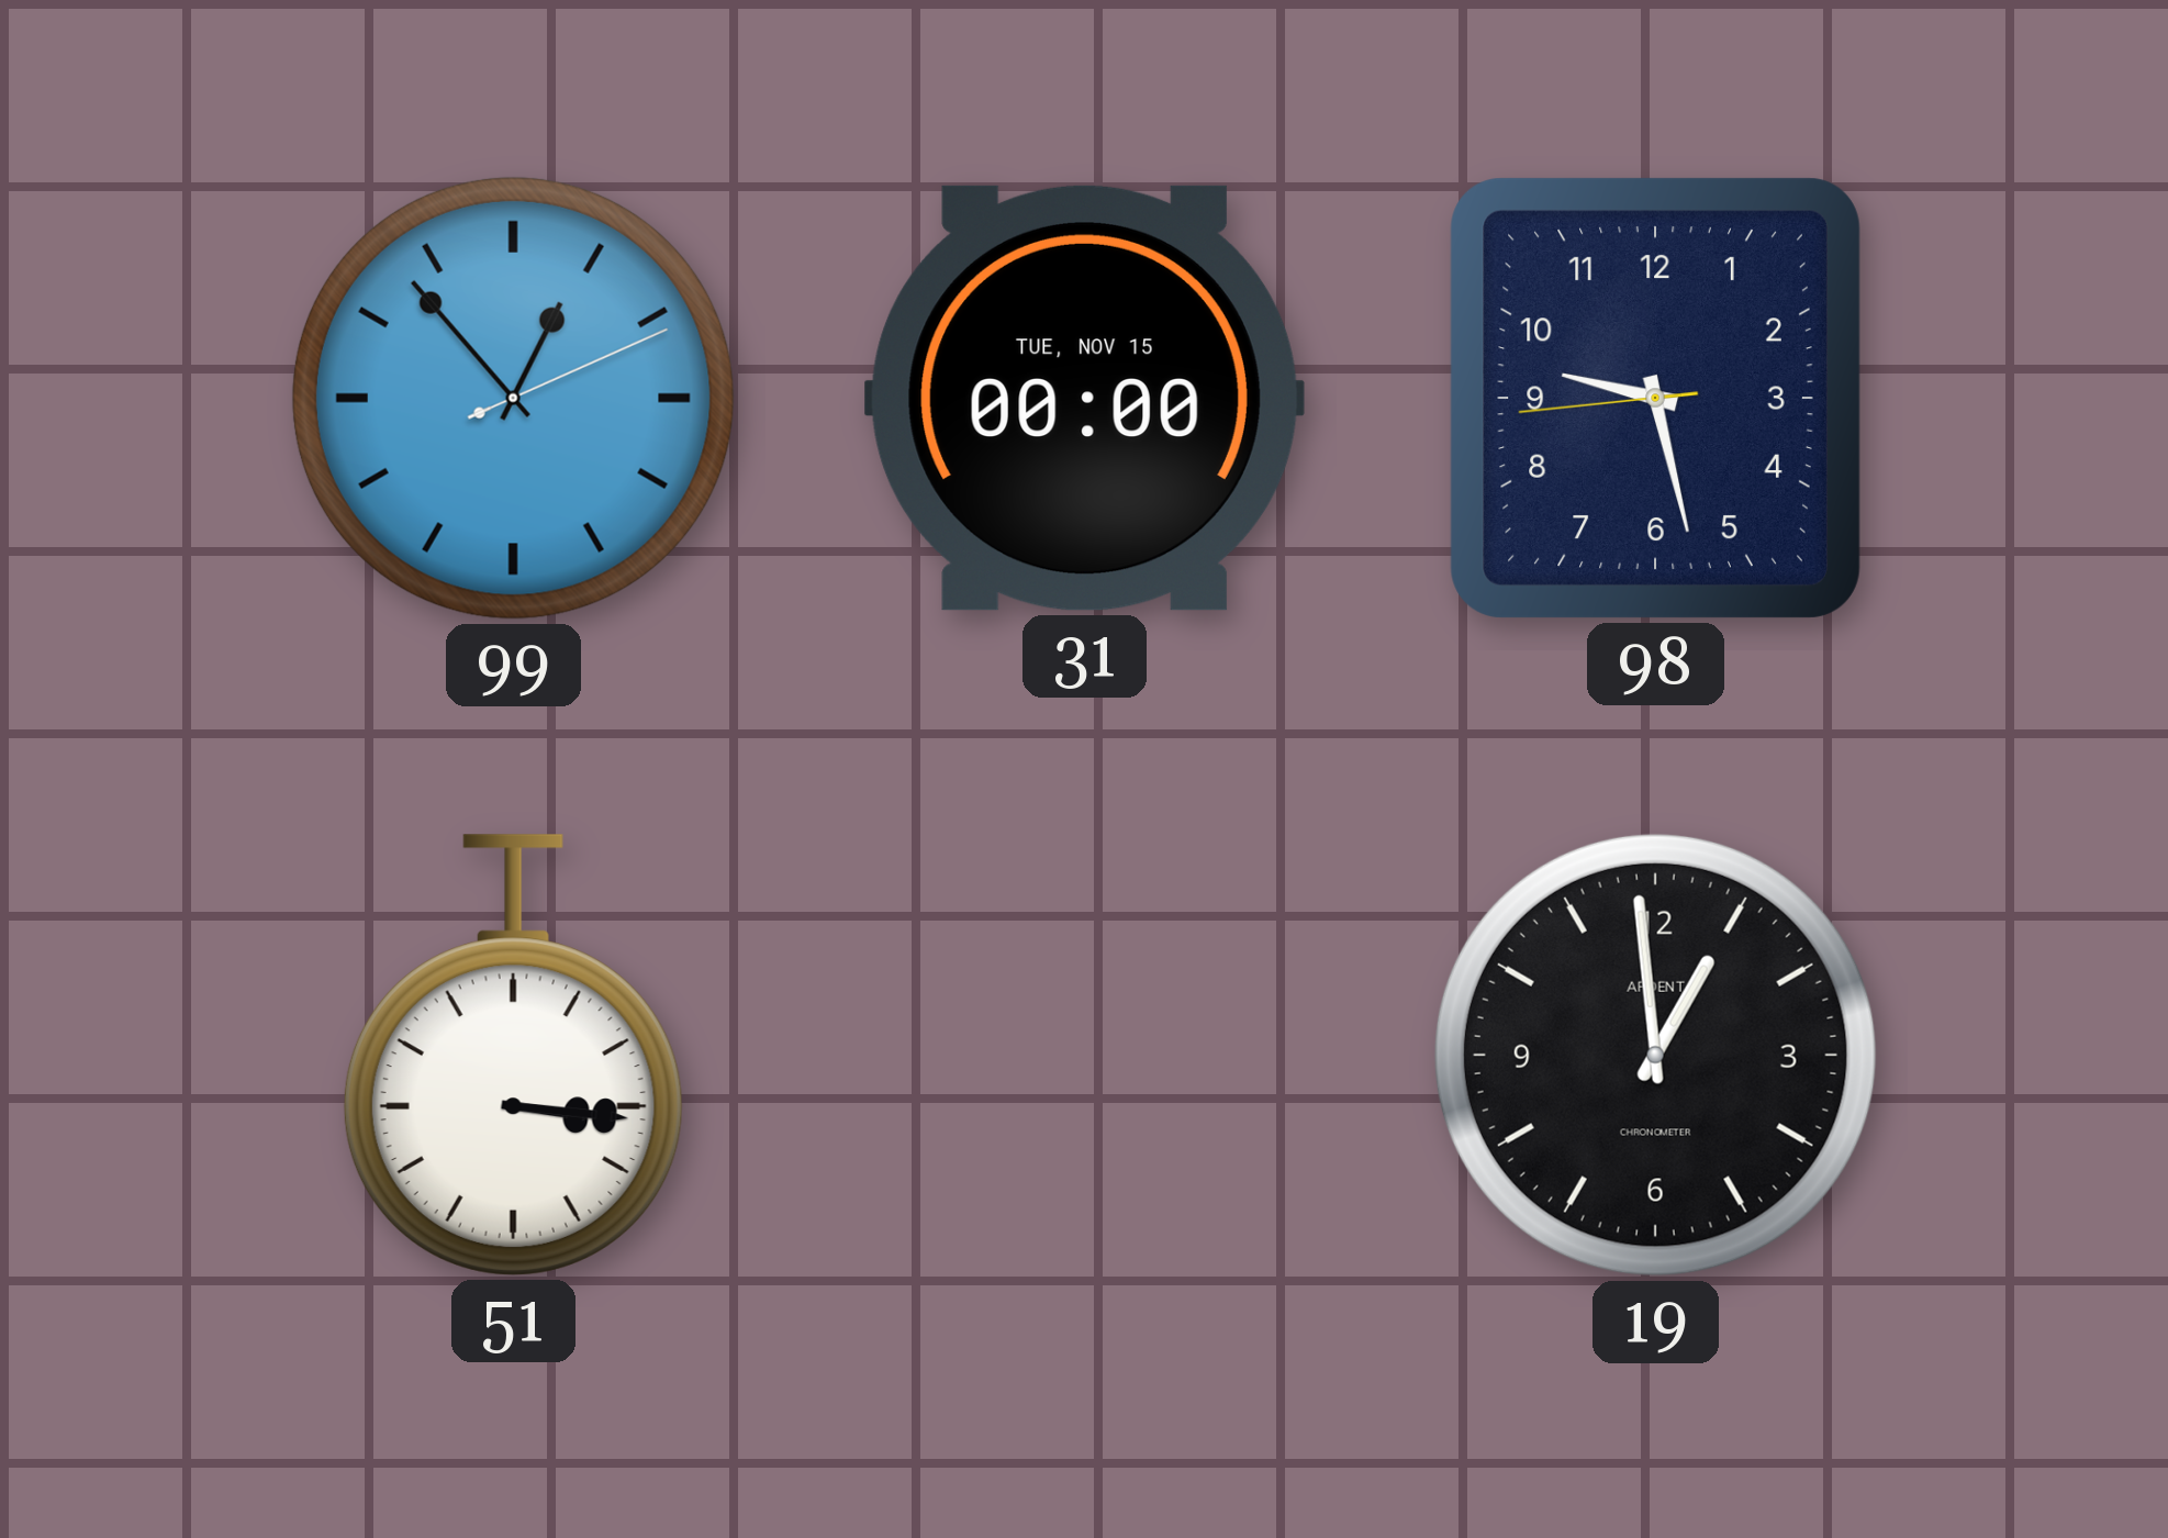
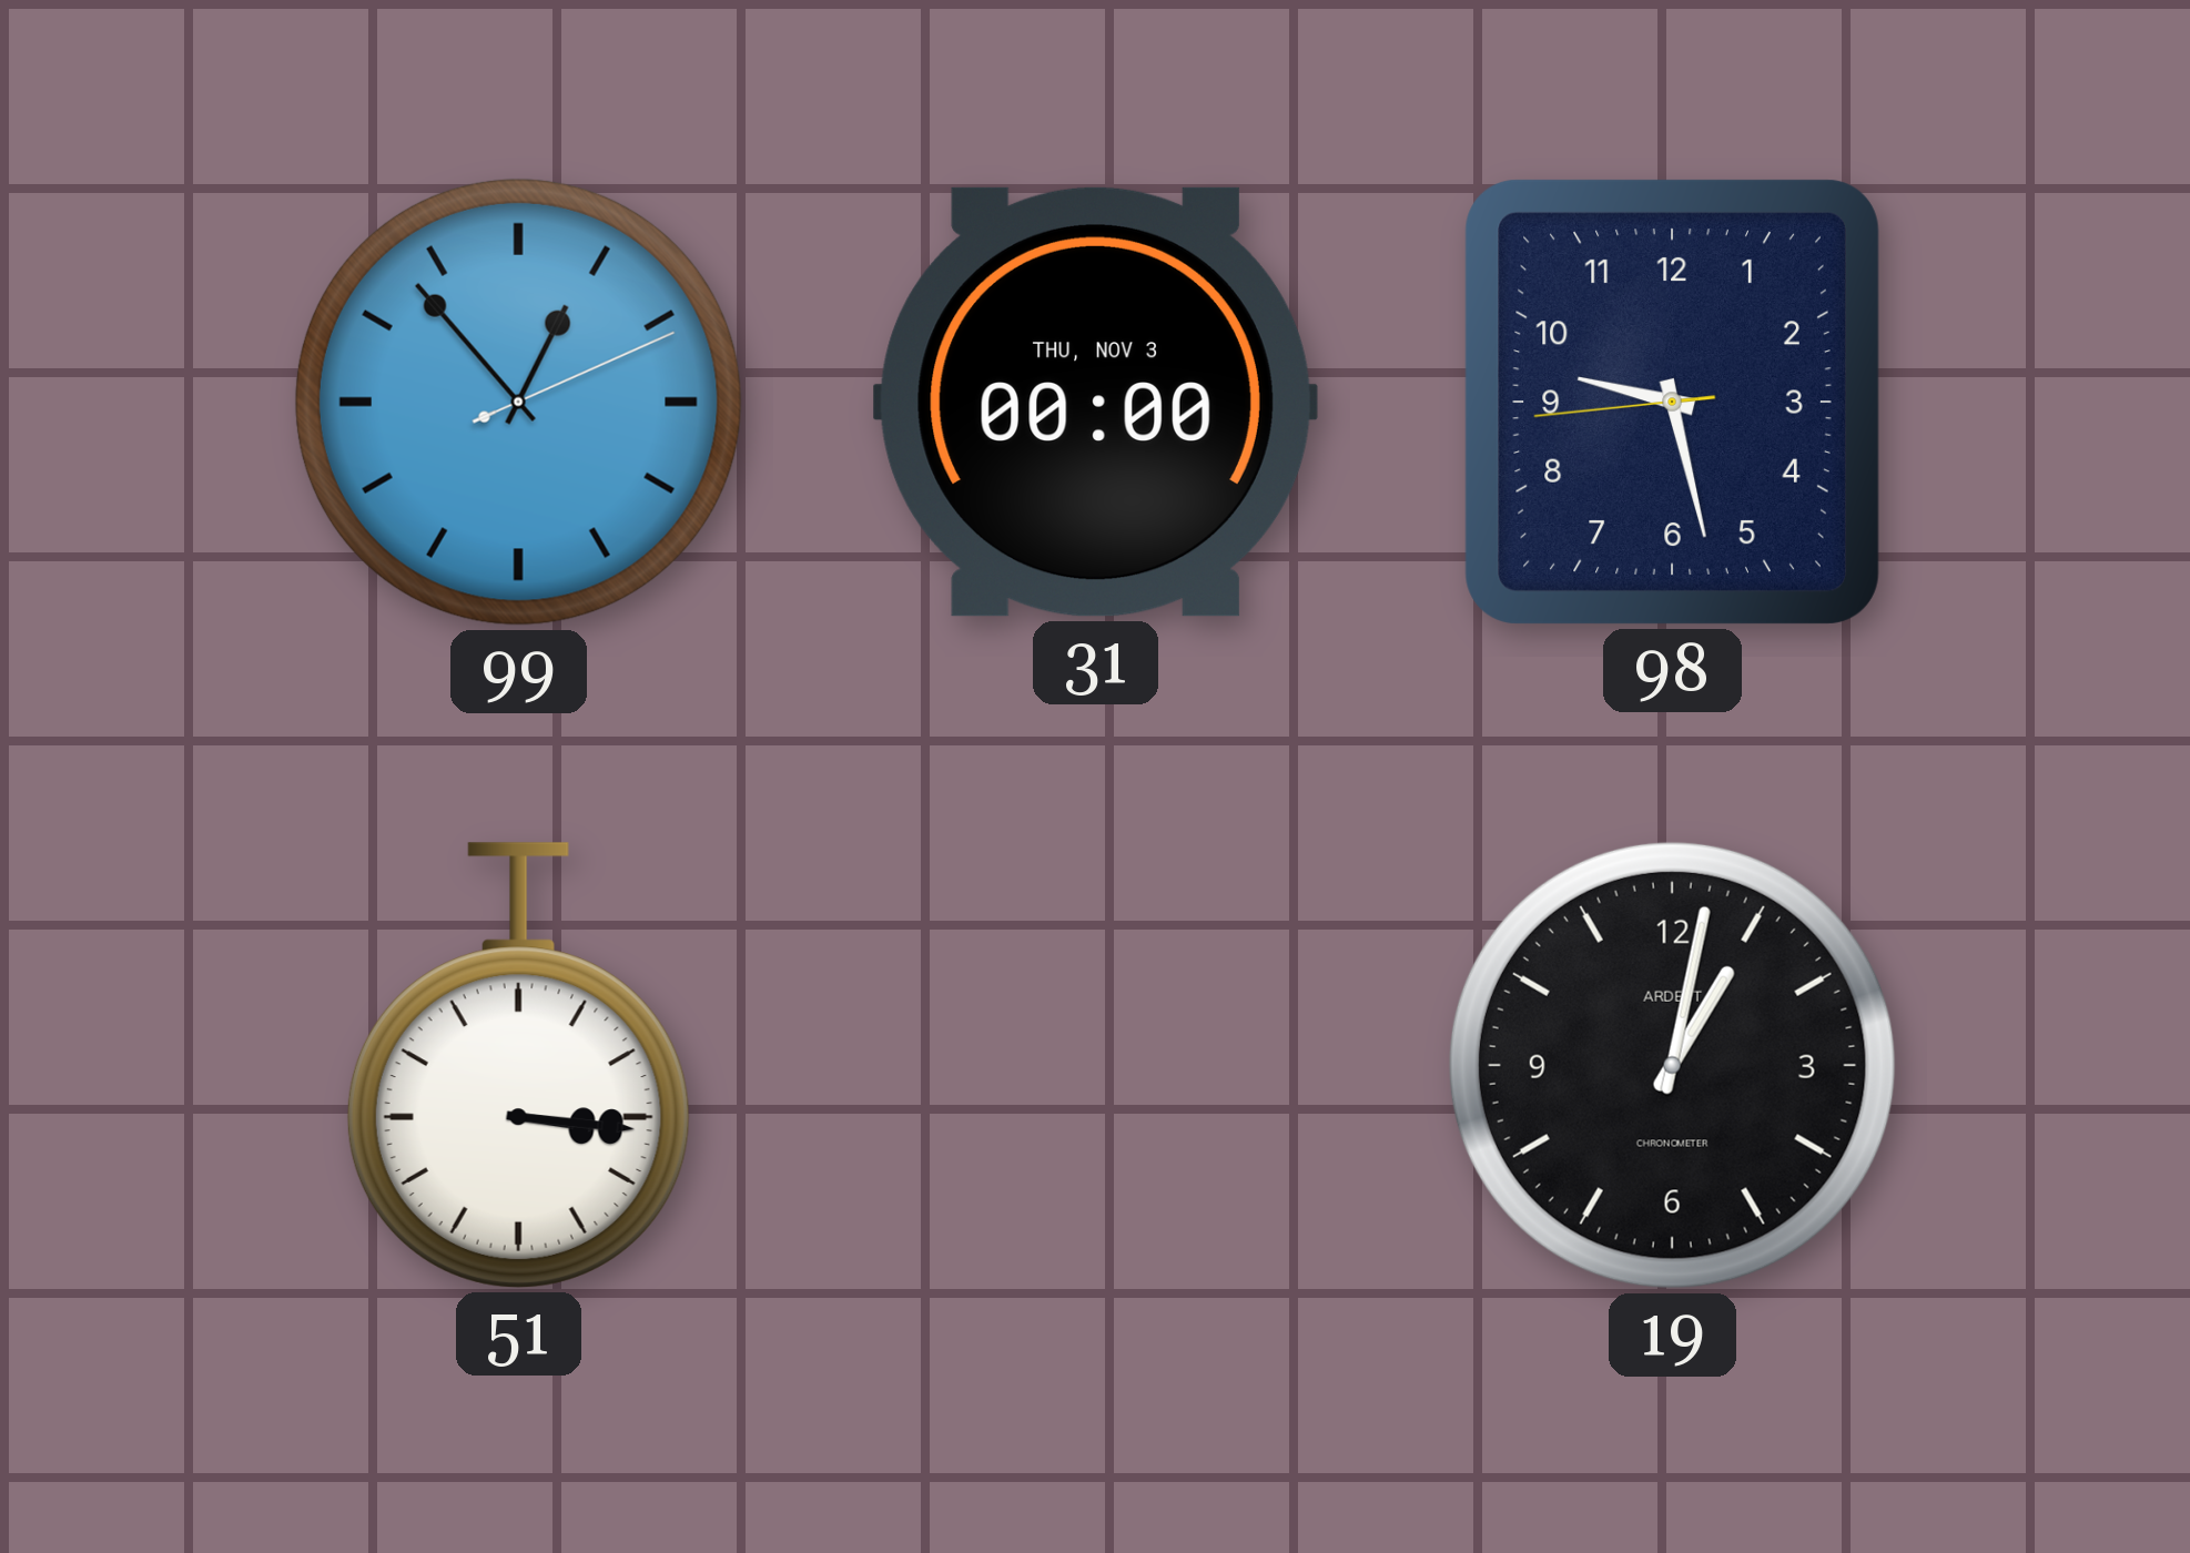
31 date: TUE, NOV 15 -> THU, NOV 3 (1095, 402)
19: 12:59 -> 1:02 (1672, 1065)
